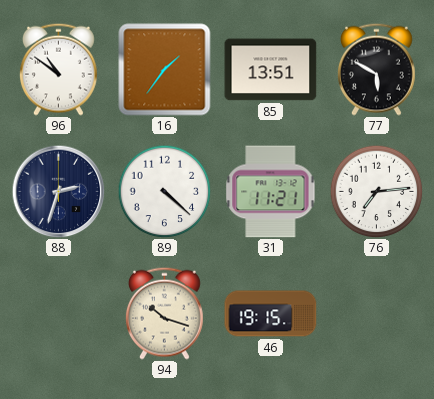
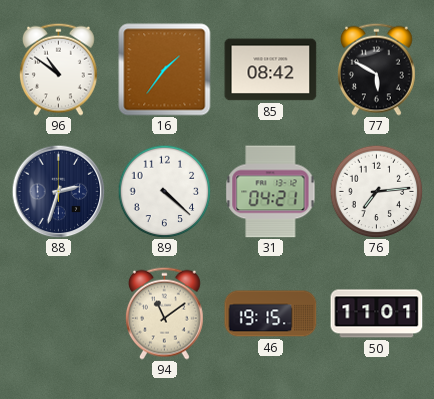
85: 13:51 -> 08:42 (271, 70)
31: 11:21 -> 04:21 (271, 192)
94: 10:18 -> 11:09 (164, 313)
50: none -> 11:01 (377, 314)
